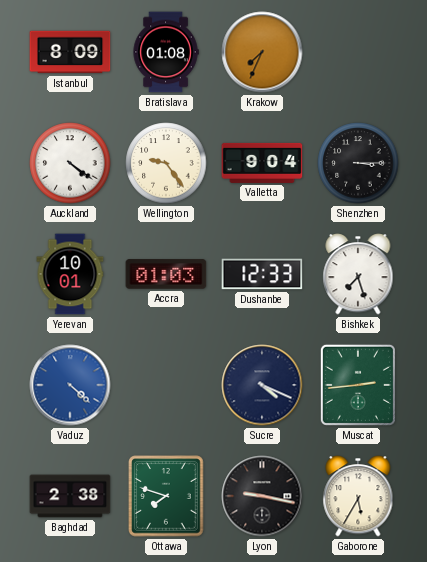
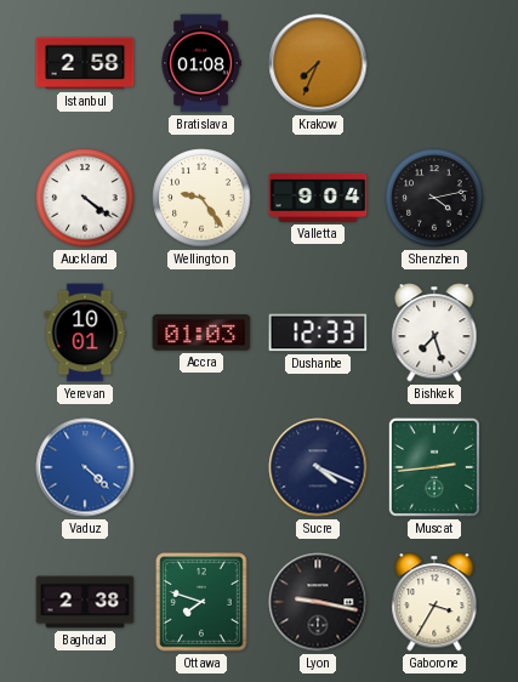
Istanbul: 8:09 -> 2:58 (85, 63)
Shenzhen: 3:15 -> 4:13 (434, 198)
Gaborone: 5:35 -> 3:35 (434, 602)
